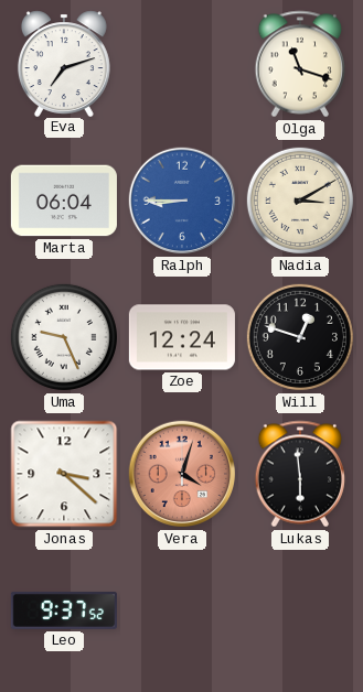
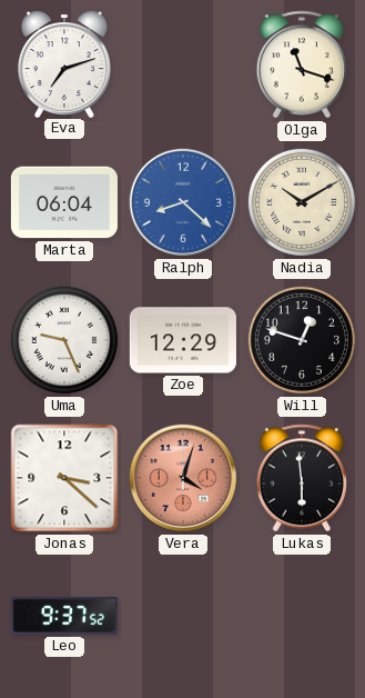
Ralph: 8:45 -> 8:22 (183, 202)
Nadia: 3:10 -> 10:10 (302, 202)
Zoe: 12:24 -> 12:29 (183, 340)
